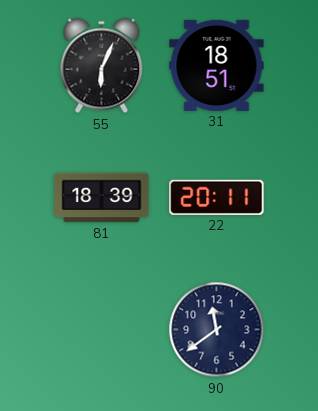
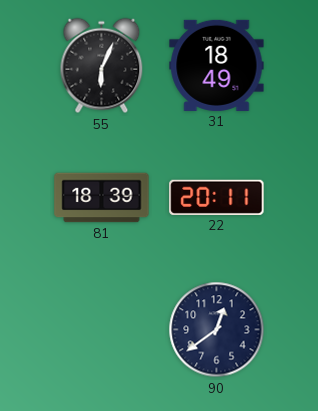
31: 18:51 -> 18:49 (217, 65)
90: 11:39 -> 12:39 (217, 330)
